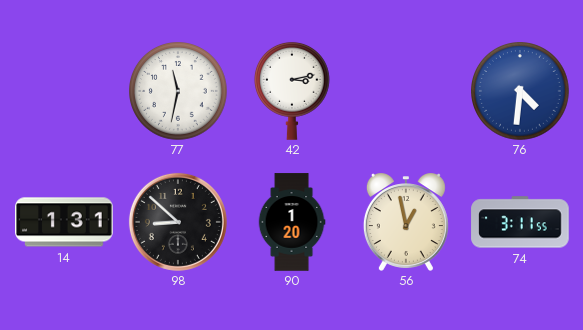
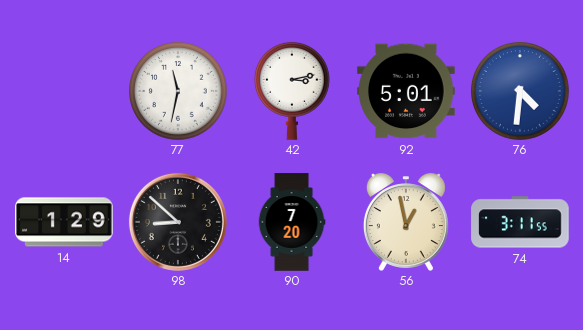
92: none -> 5:01 (406, 91)
14: 1:31 -> 1:29 (64, 222)
90: 1:20 -> 7:20 (292, 222)
